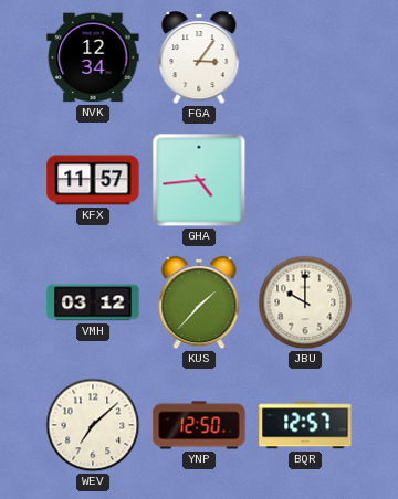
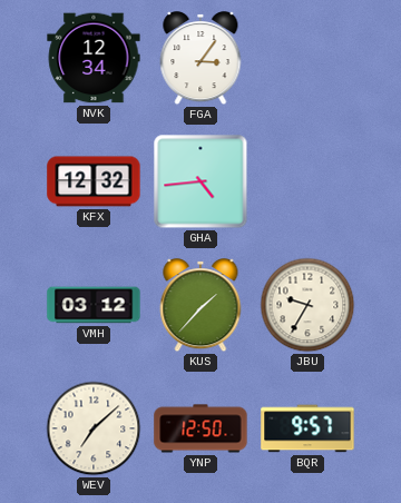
KFX: 11:57 -> 12:32 (94, 181)
JBU: 10:00 -> 9:35 (307, 305)
BQR: 12:57 -> 9:57 (307, 428)
